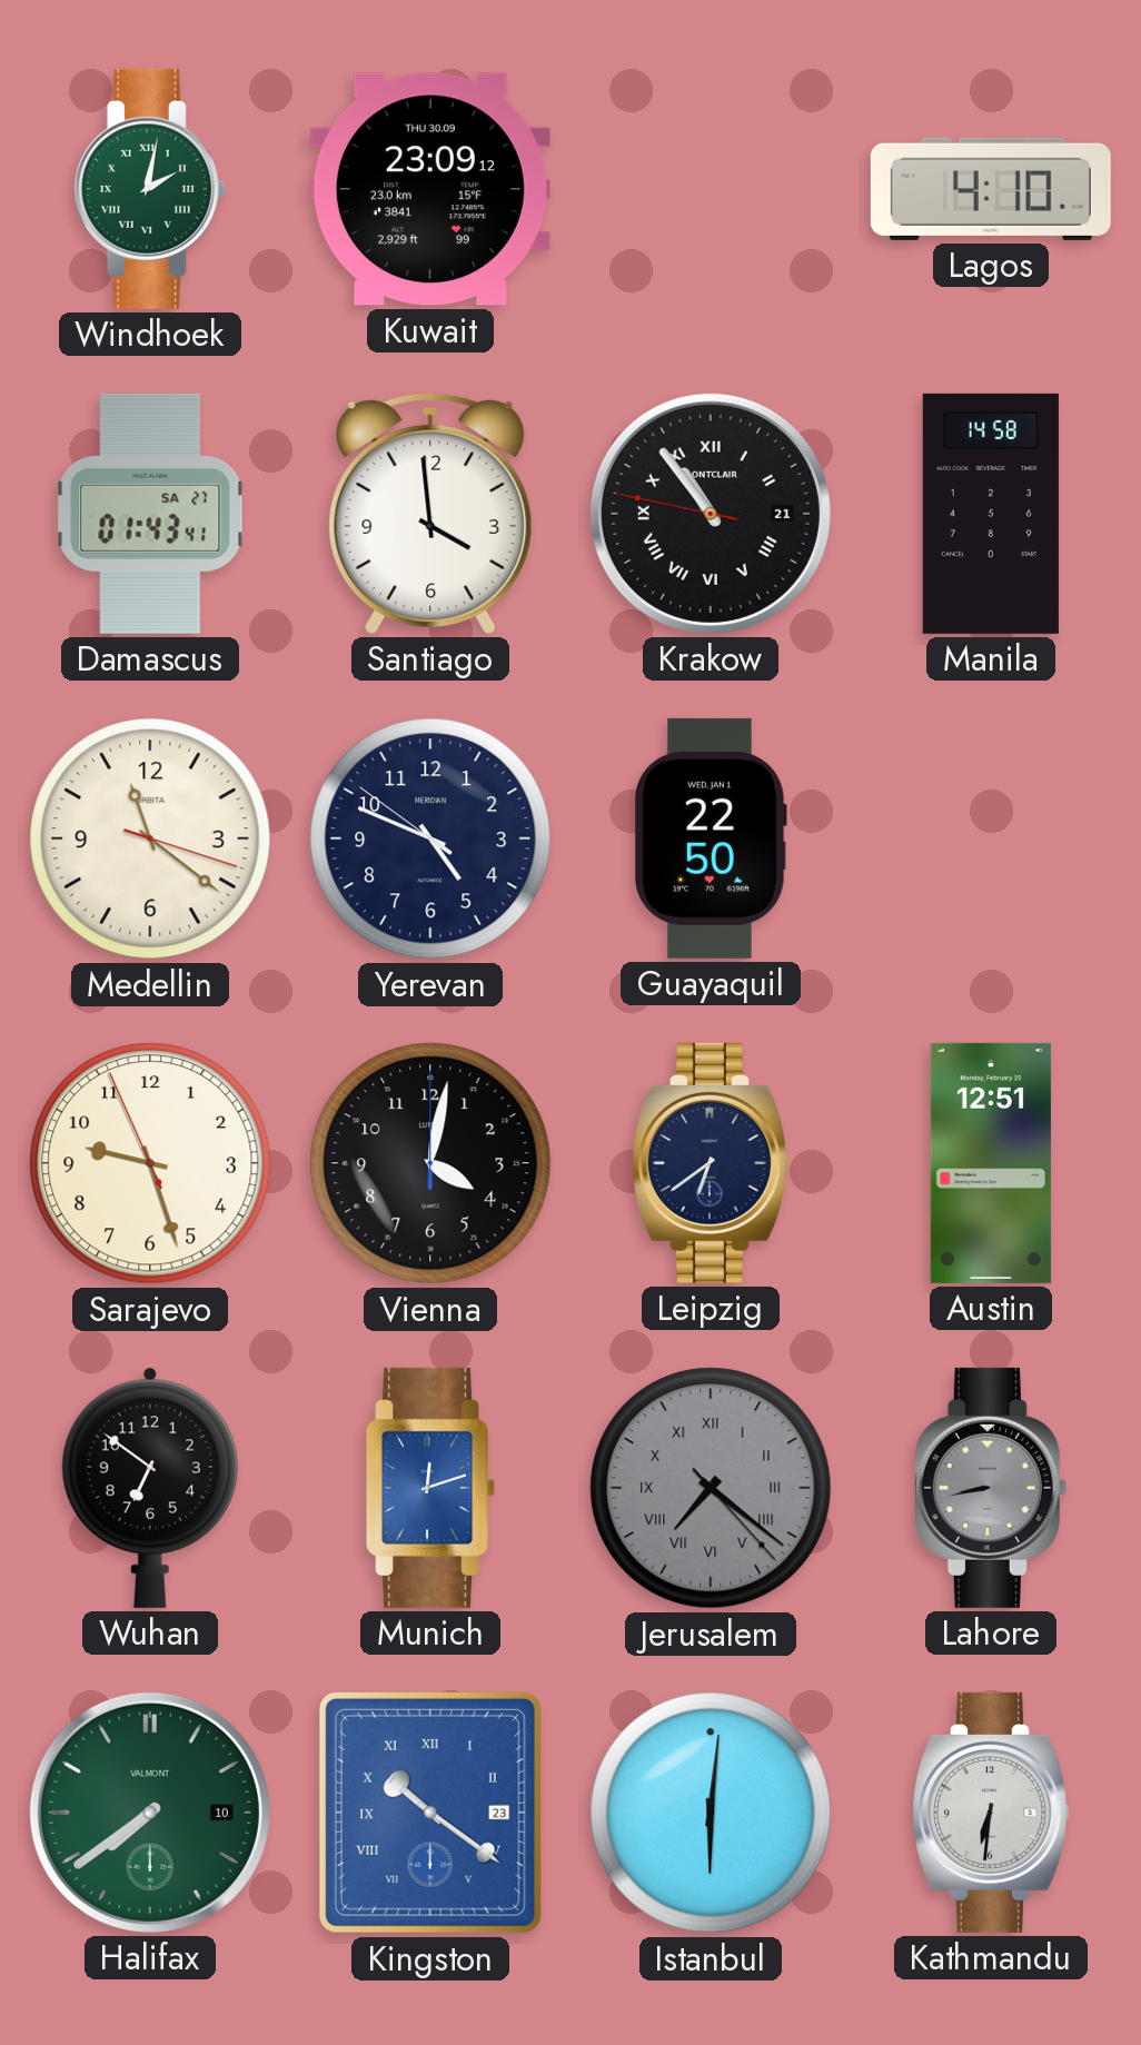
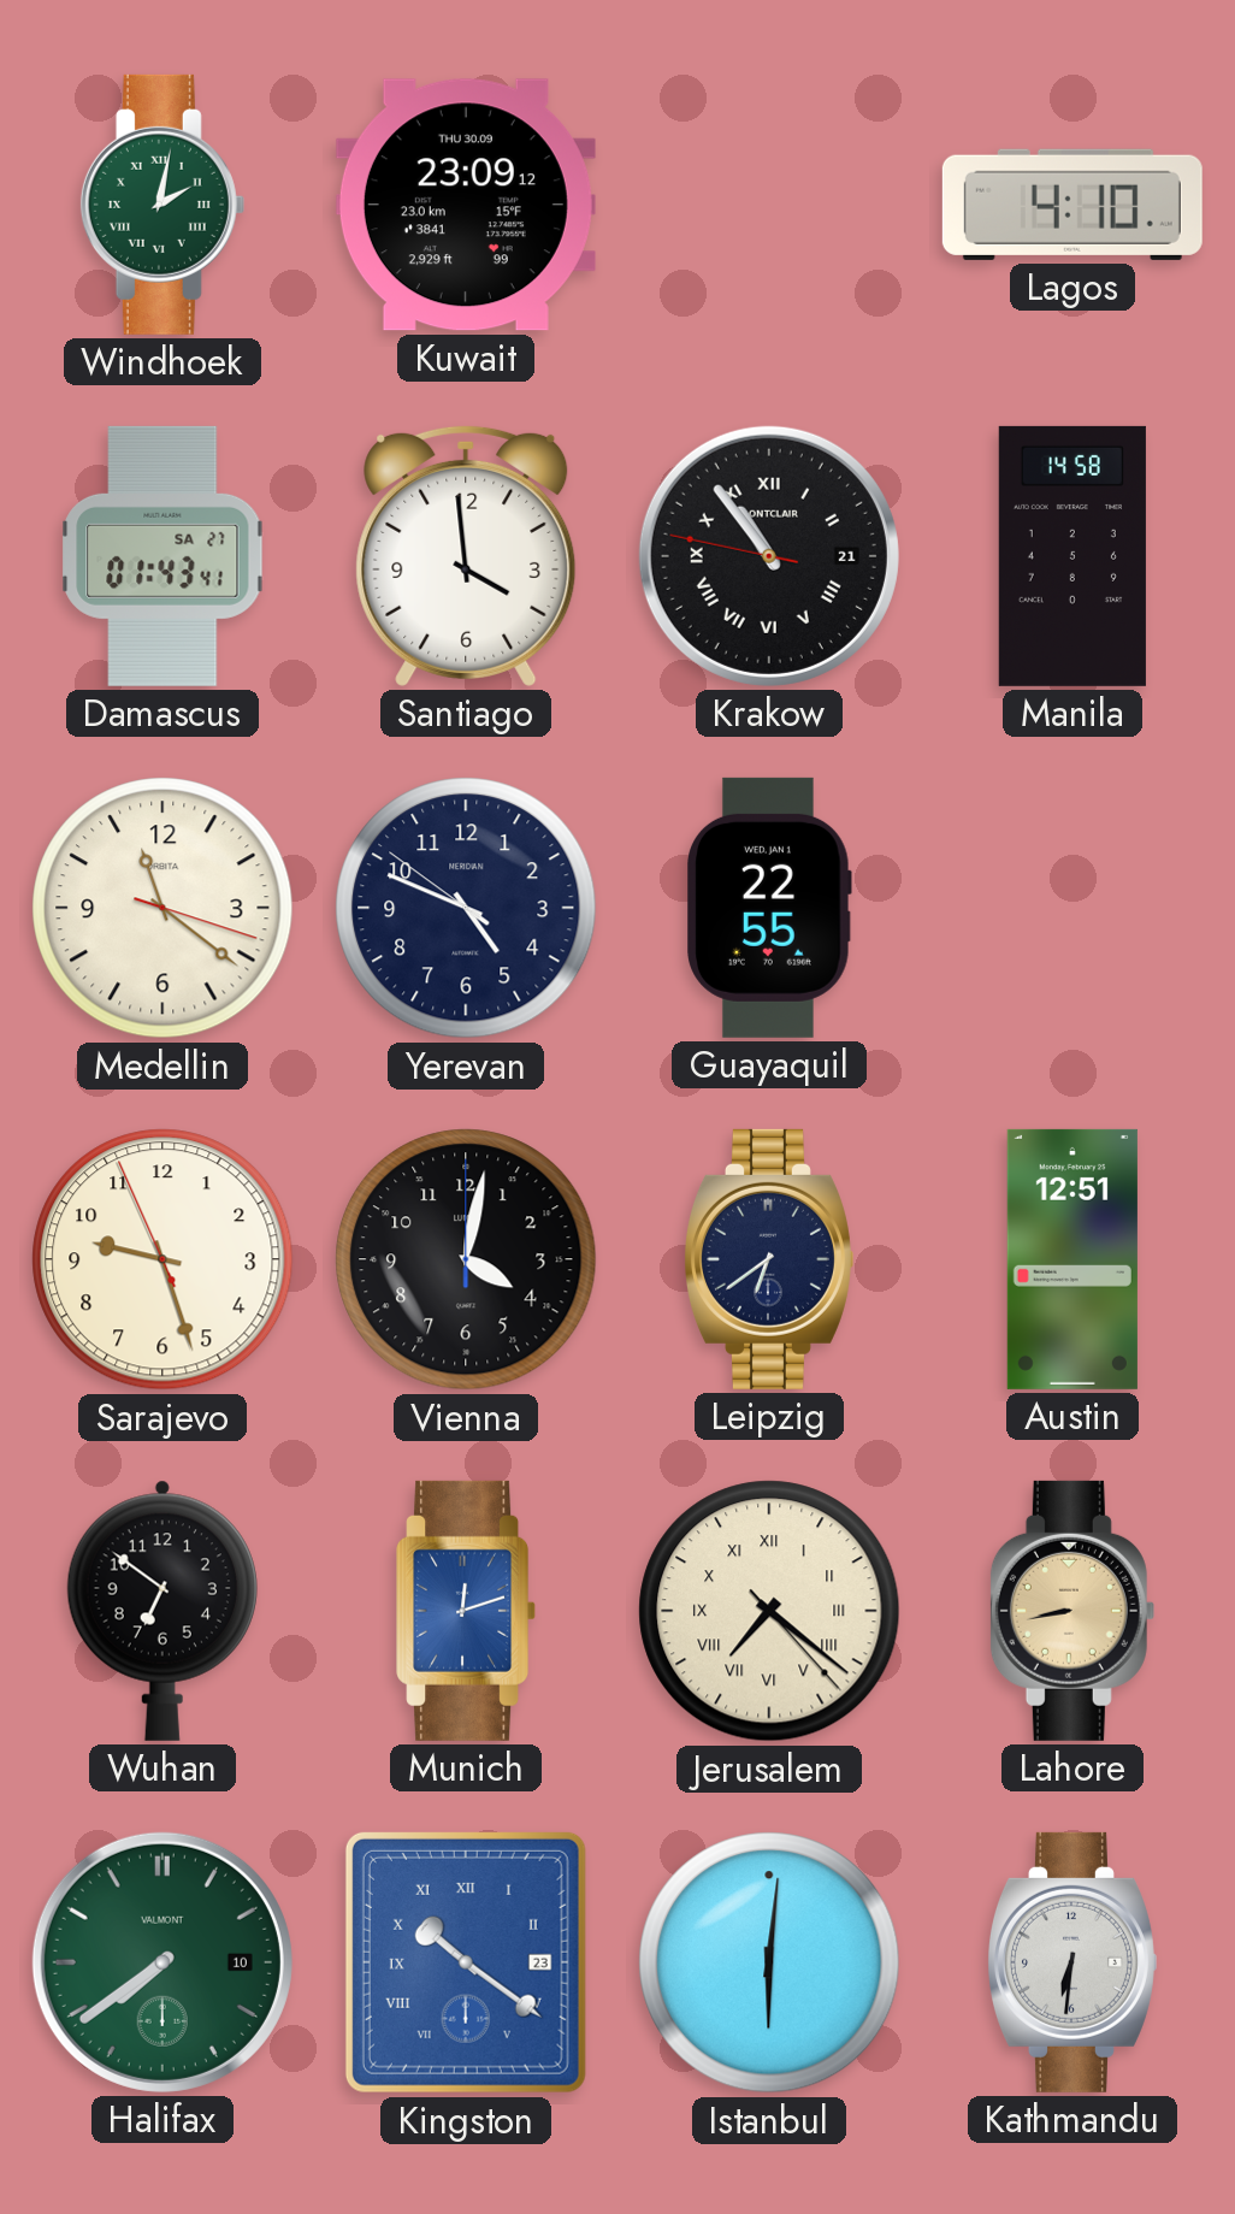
Guayaquil: 22:50 -> 22:55 (769, 908)
Jerusalem dial: grey -> cream (769, 1611)
Lahore dial: grey -> champagne (1072, 1611)
